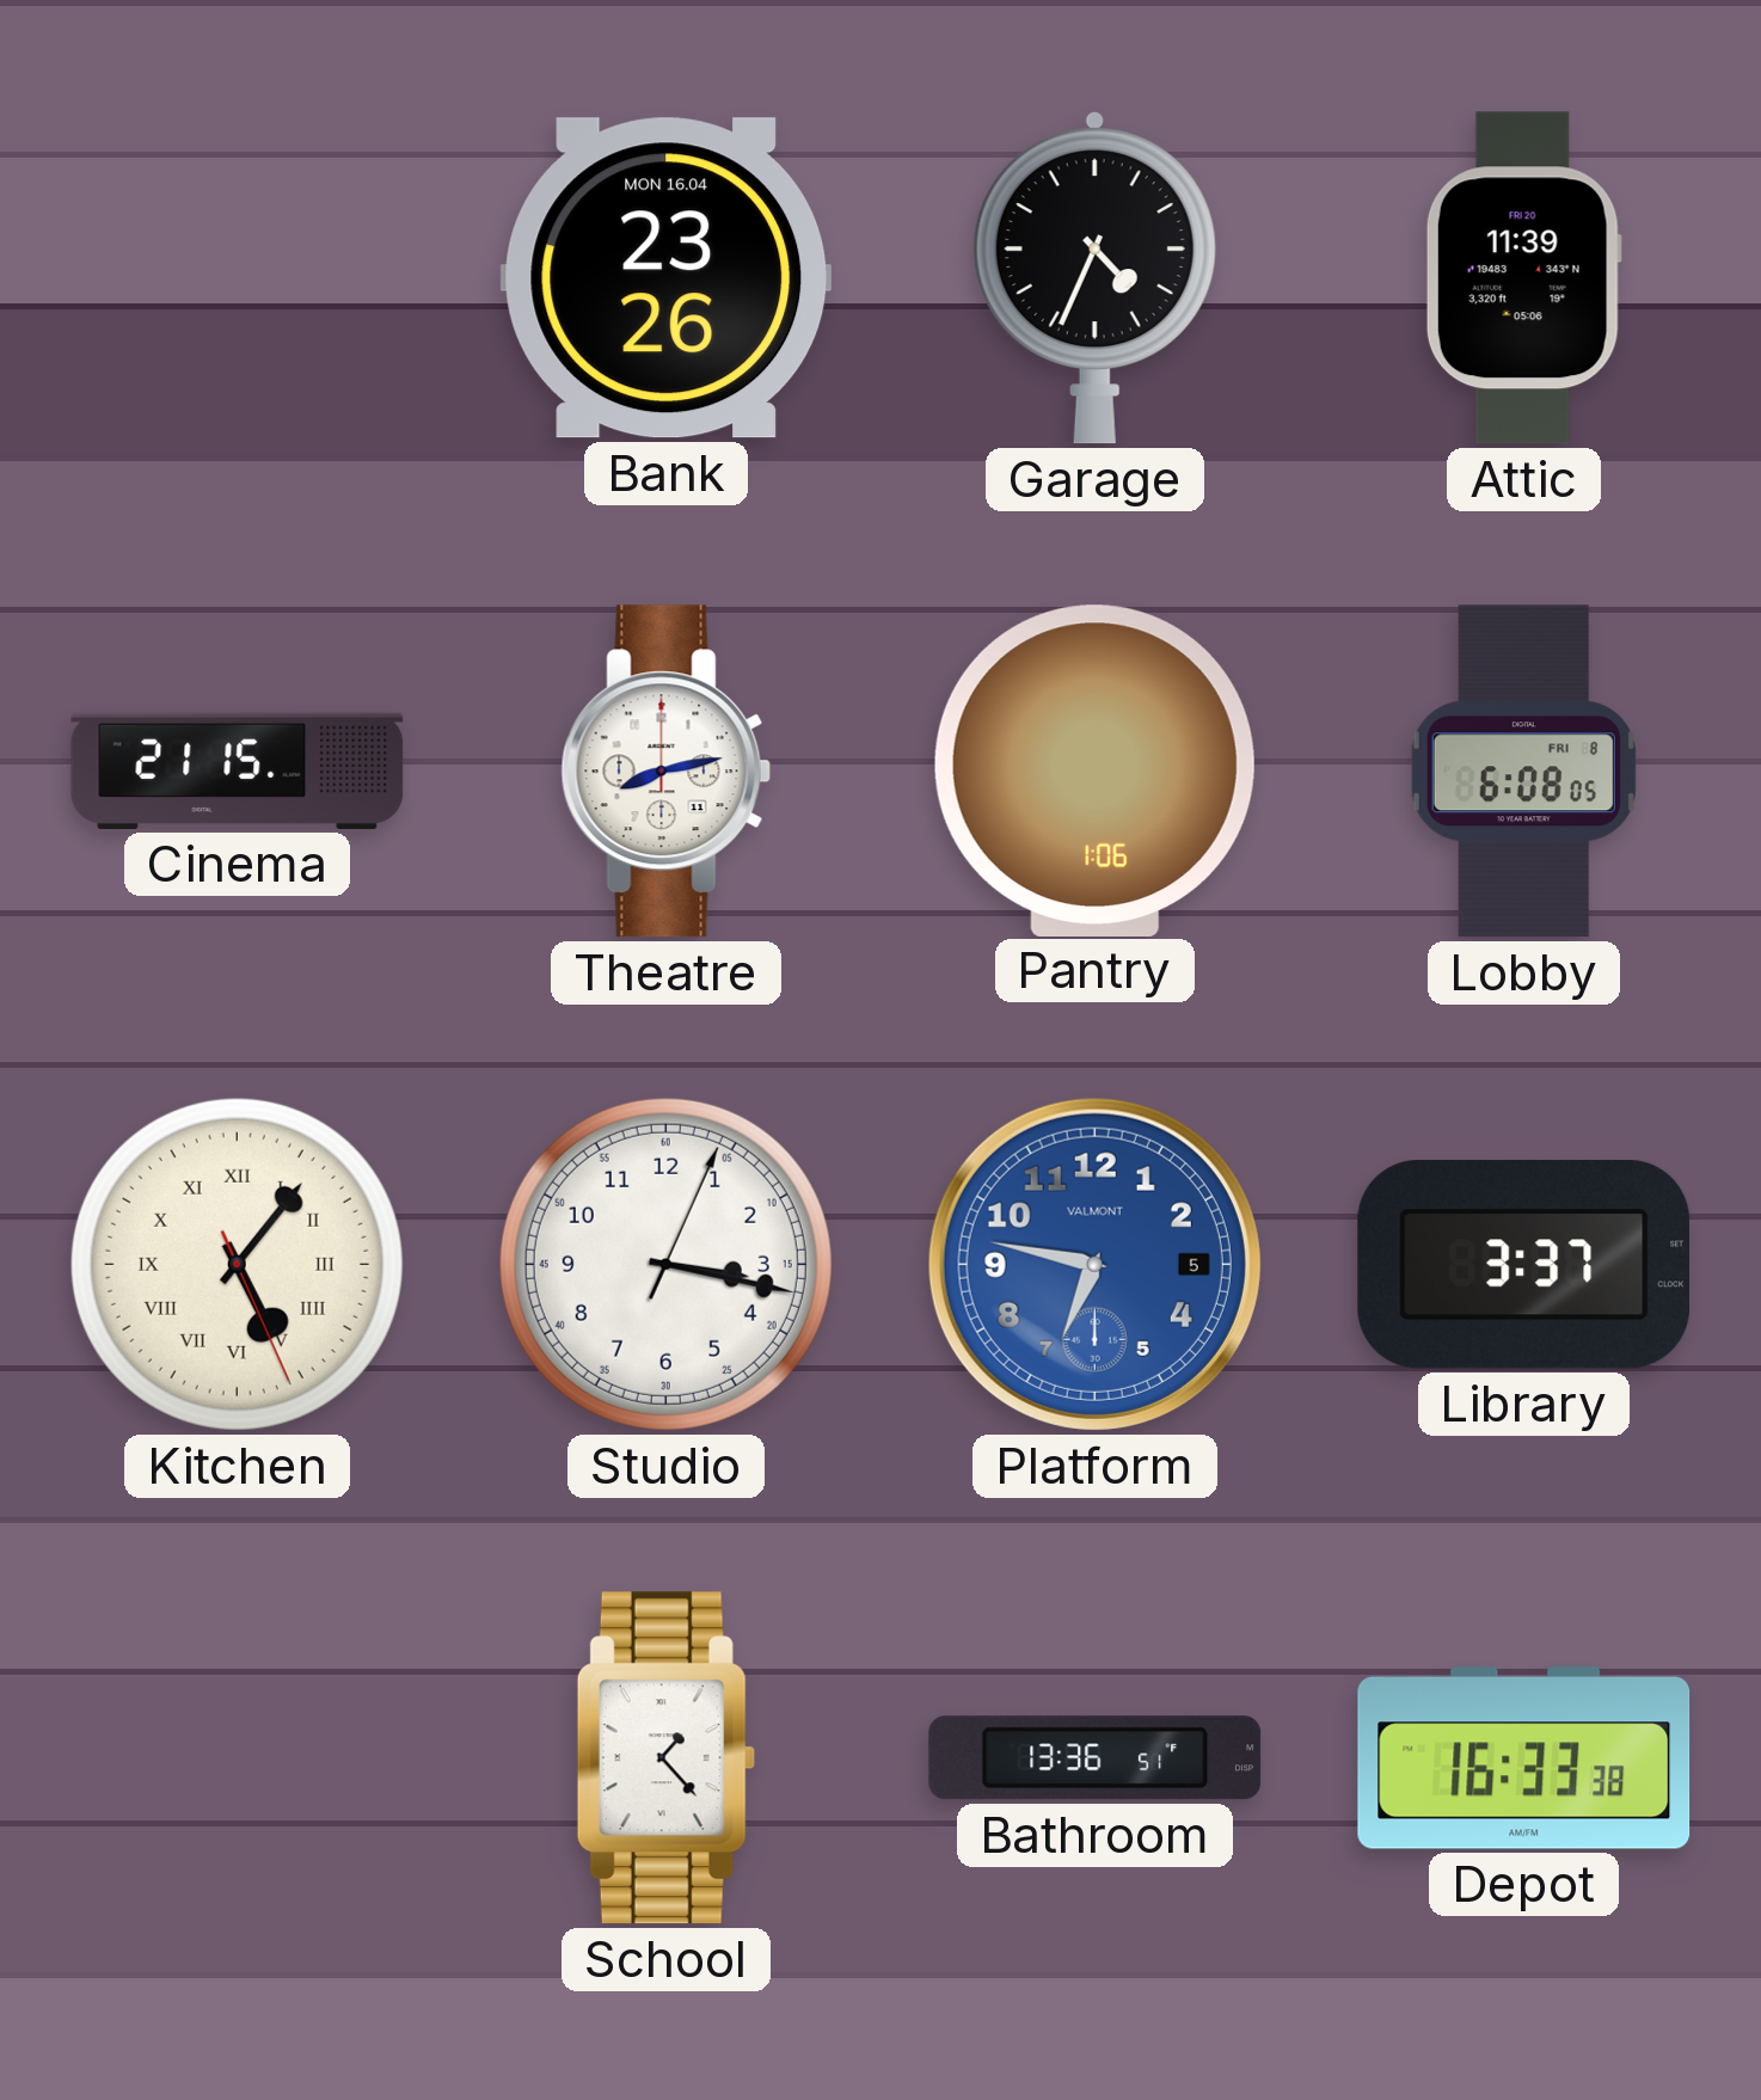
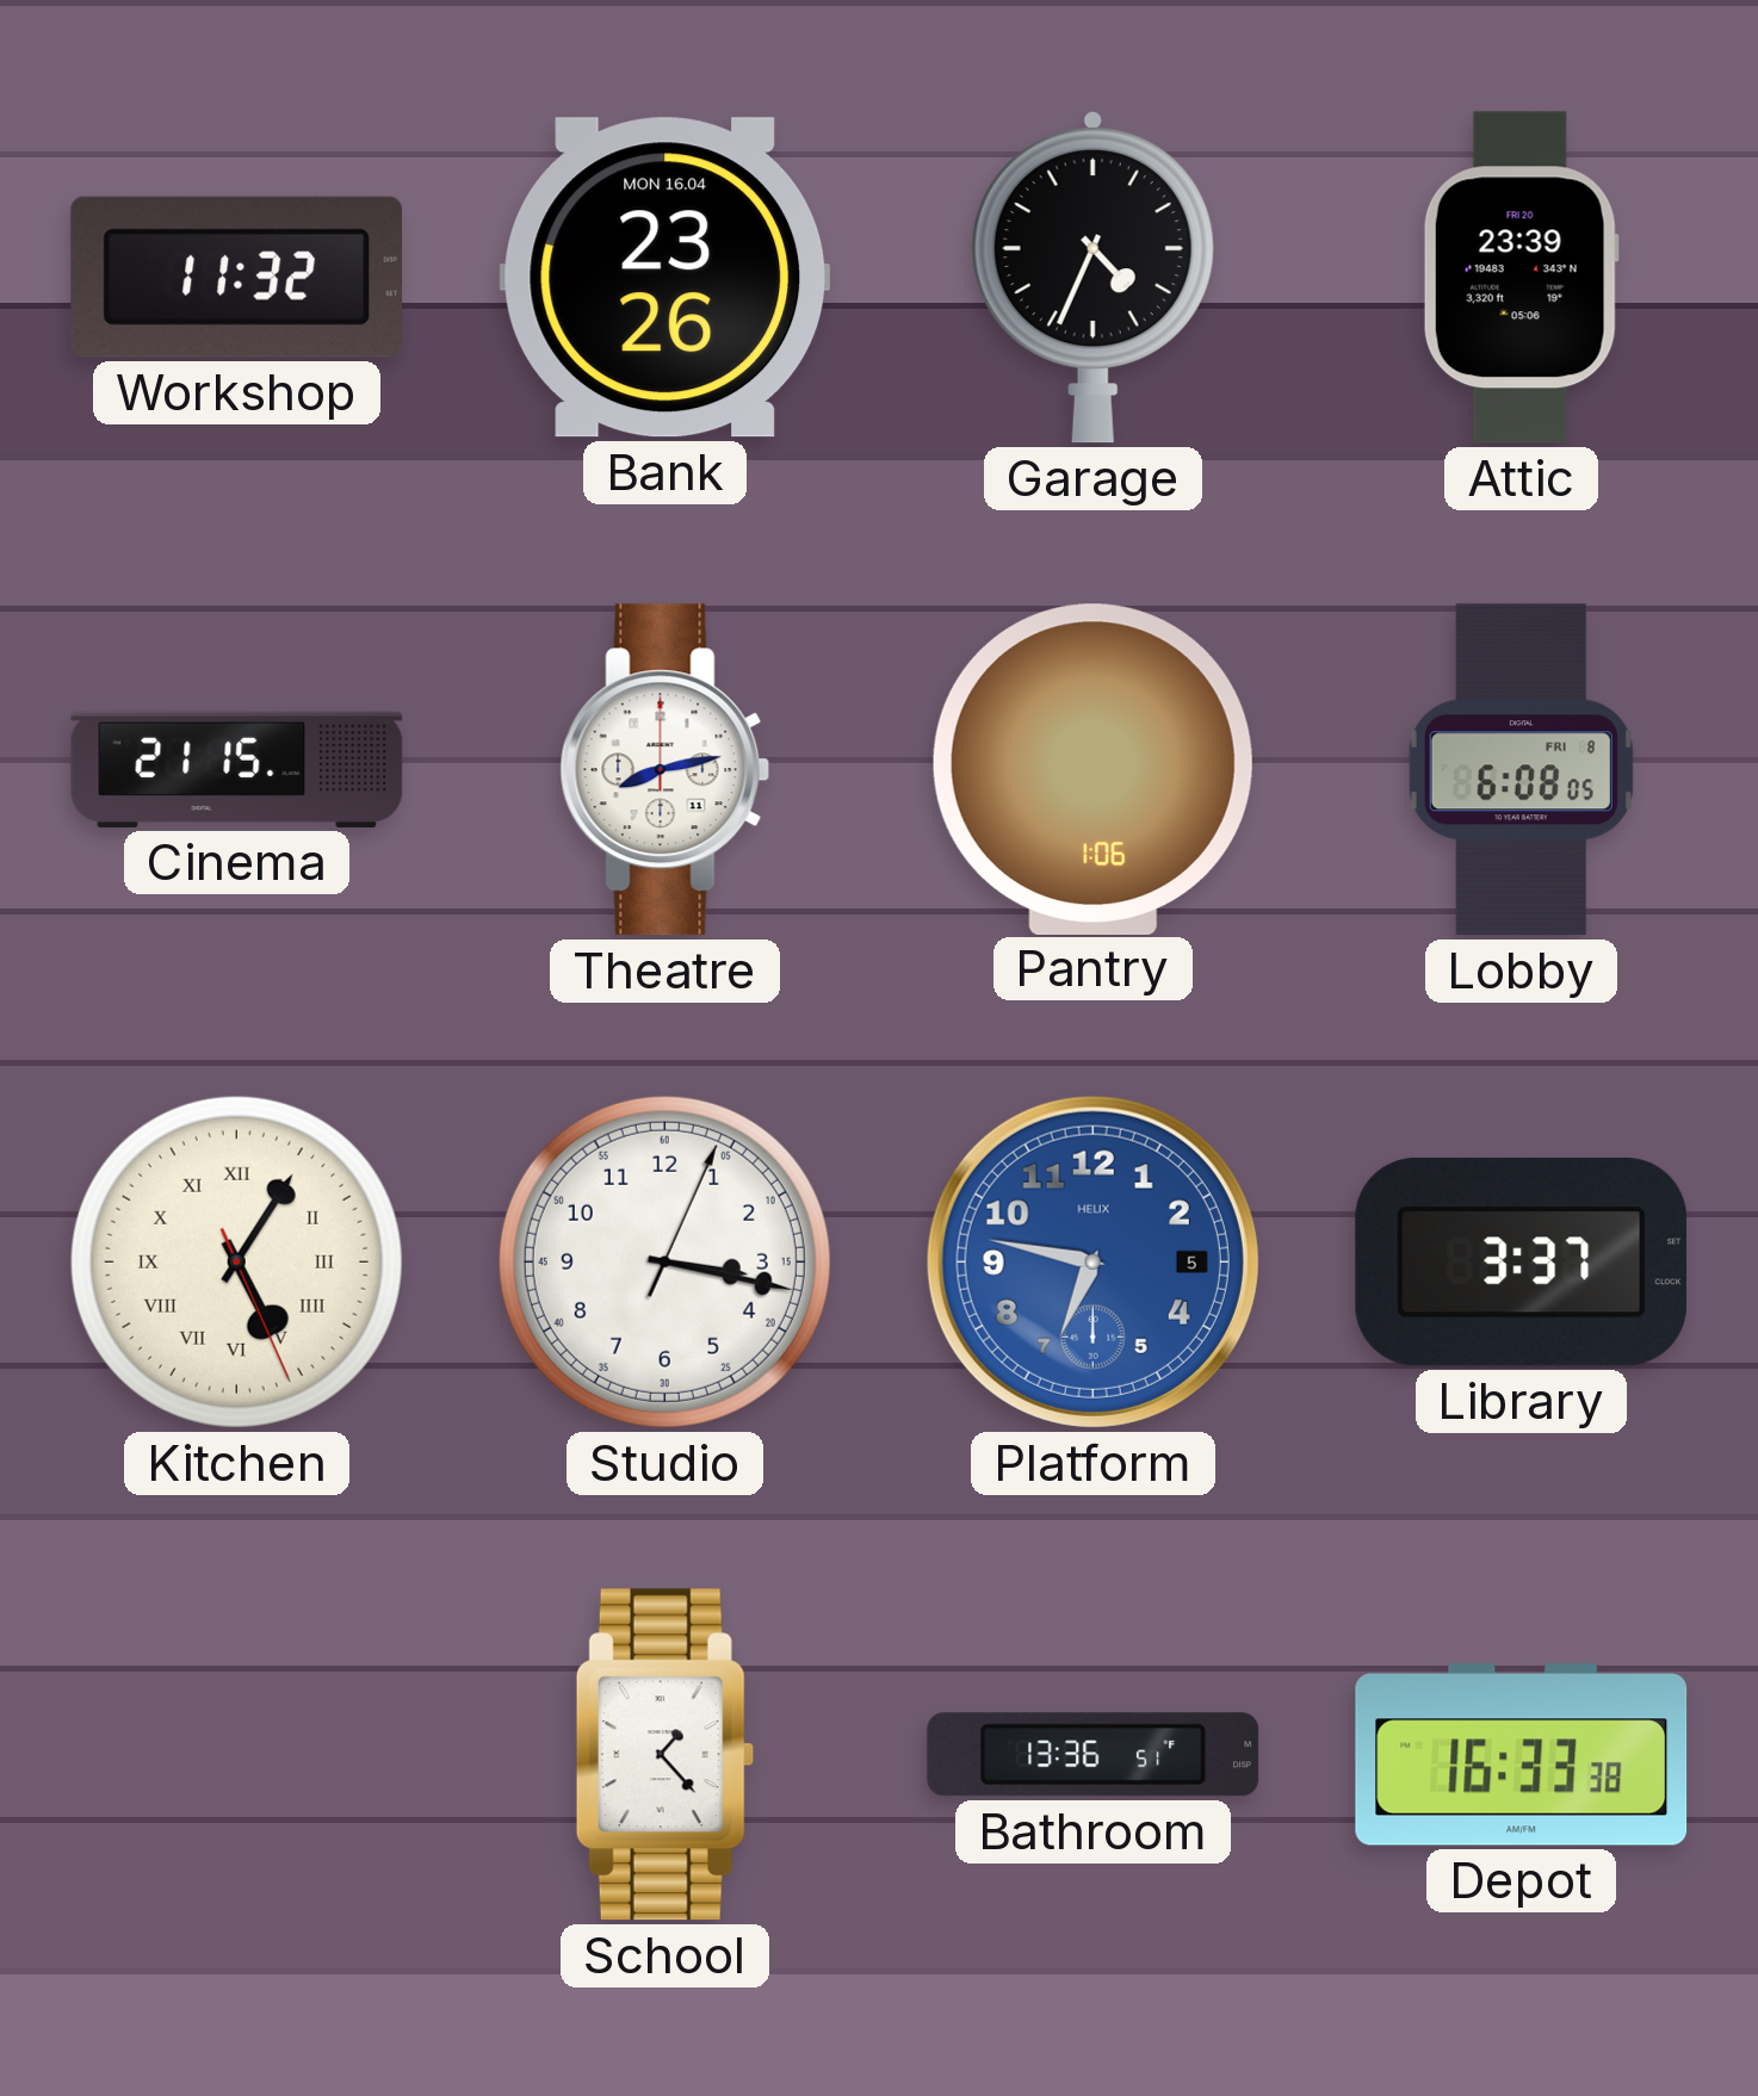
Workshop: none -> 11:32 (236, 277)
Attic: 11:39 -> 23:39 (1521, 278)
Kitchen: 5:06 -> 5:05 (236, 1261)
Platform brand: VALMONT -> HELIX (1092, 1261)
